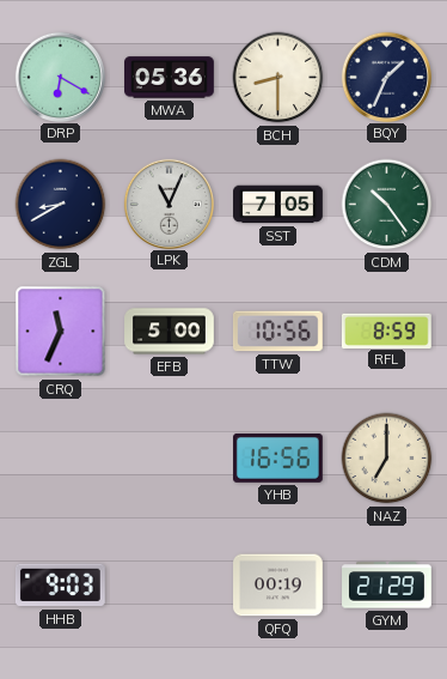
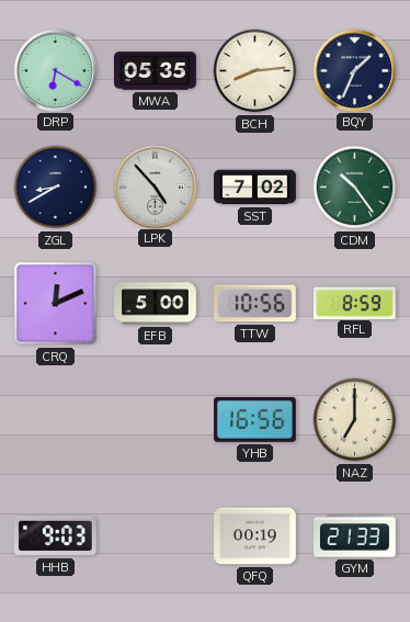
MWA: 05:36 -> 05:35 (156, 71)
BCH: 8:30 -> 8:14 (255, 71)
LPK: 11:04 -> 4:53 (155, 186)
SST: 7:05 -> 7:02 (255, 188)
CRQ: 11:34 -> 12:11 (56, 304)
GYM: 21:29 -> 21:33 (355, 536)
